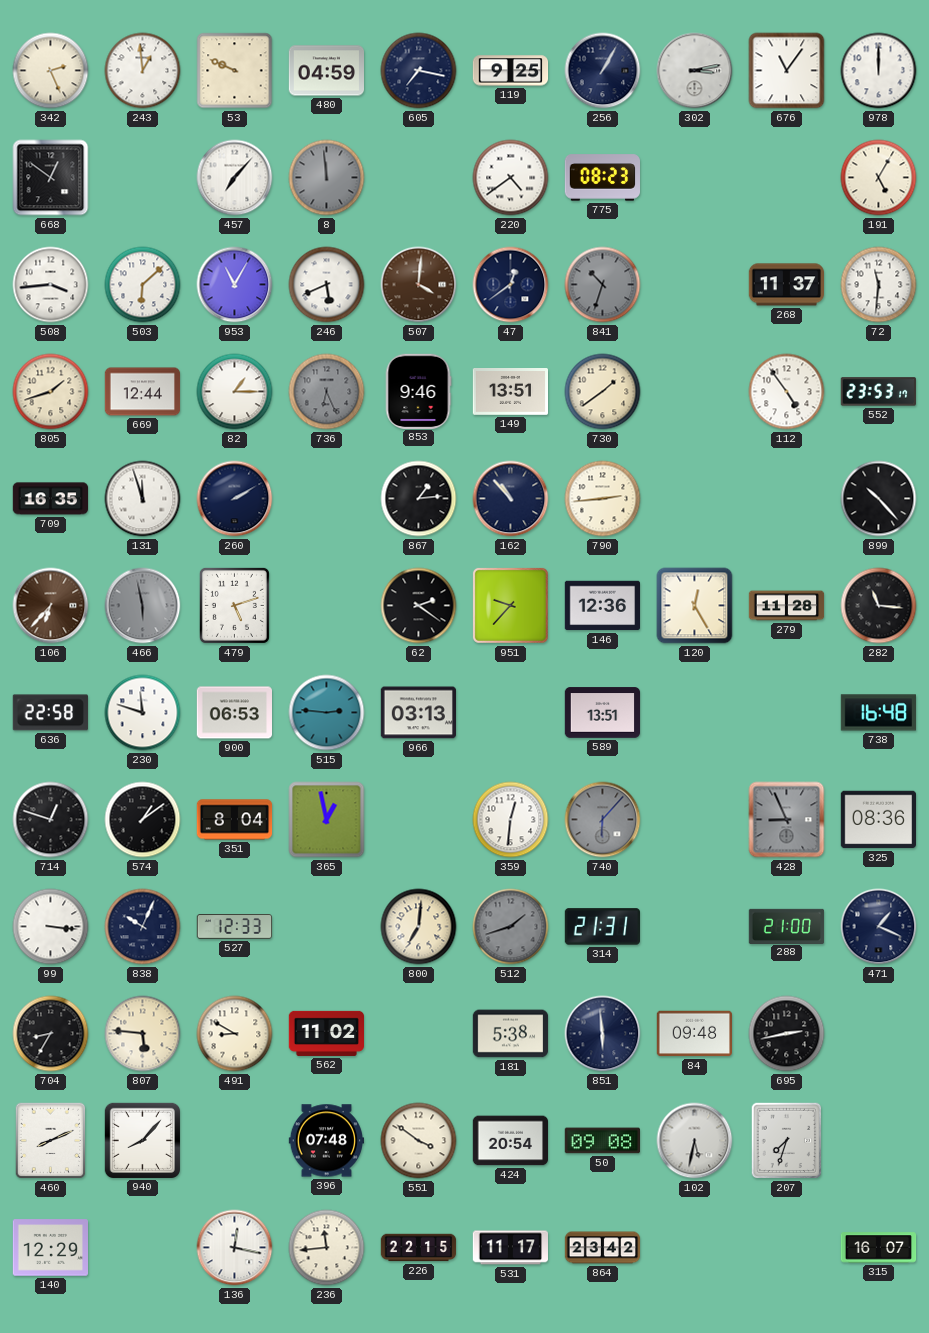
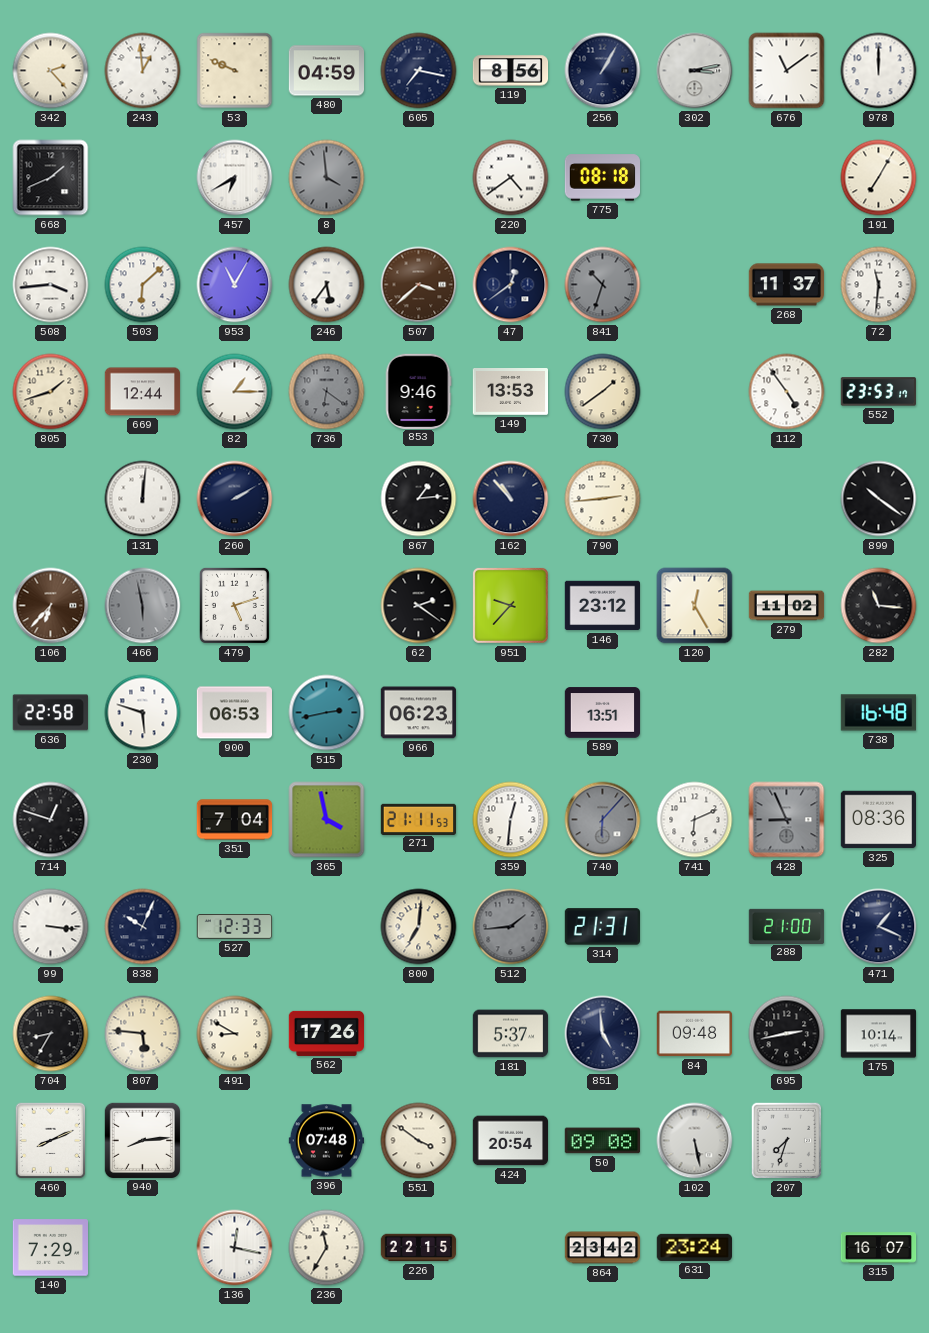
342: 2:26 -> 2:23 (51, 71)
119: 9:25 -> 8:56 (511, 71)
676: 11:06 -> 11:09 (787, 71)
668: 12:51 -> 1:41 (51, 178)
457: 7:07 -> 6:40 (235, 178)
8: 11:59 -> 3:59 (327, 178)
775: 08:23 -> 08:18 (602, 178)
191: 5:05 -> 7:05 (879, 178)
246: 5:41 -> 5:36 (327, 285)
507: 4:01 -> 3:38 (419, 285)
736: 6:26 -> 6:21 (327, 392)
149: 13:51 -> 13:53 (511, 392)
709: 16:35 -> none (51, 499)
131: 11:57 -> 12:01 (143, 499)
899: 10:23 -> 10:21 (879, 499)
146: 12:36 -> 23:12 (602, 606)
279: 11:28 -> 11:02 (787, 606)
230: 11:48 -> 5:48 (143, 713)
515: 2:46 -> 2:43 (327, 713)
966: 03:13 -> 06:23 (418, 713)
574: 1:09 -> none (143, 820)
351: 8:04 -> 7:04 (235, 820)
365: 12:58 -> 3:58 (327, 820)
271: none -> 21:11 (418, 819)
741: none -> 6:11 (695, 820)
512: 1:42 -> 1:44 (511, 927)
562: 11:02 -> 17:26 (327, 1033)
181: 5:38 -> 5:37 (511, 1034)
851: 5:59 -> 4:59 (603, 1034)
175: none -> 10:14 (879, 1034)
940: 8:07 -> 8:14 (142, 1140)
102: 5:32 -> 5:28 (695, 1141)
140: 12:29 -> 7:29 (50, 1248)
236: 11:44 -> 11:35 (327, 1248)
531: 11:17 -> none (510, 1248)
631: none -> 23:24 (694, 1247)
